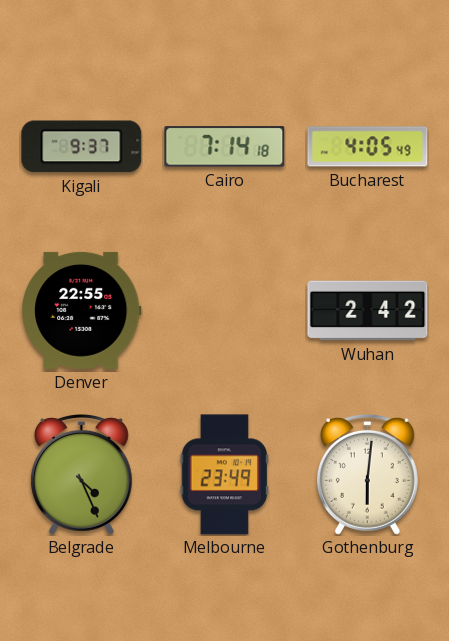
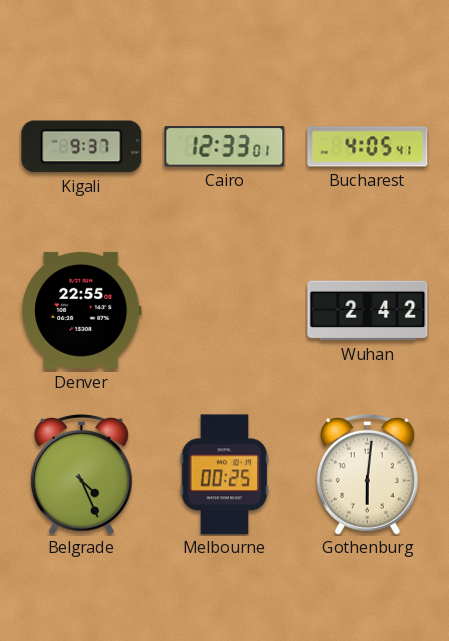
Cairo: 7:14 -> 12:33 (225, 147)
Bucharest: 4:05:49 -> 4:05:41 (368, 147)
Melbourne: 23:49 -> 00:25 (225, 475)
